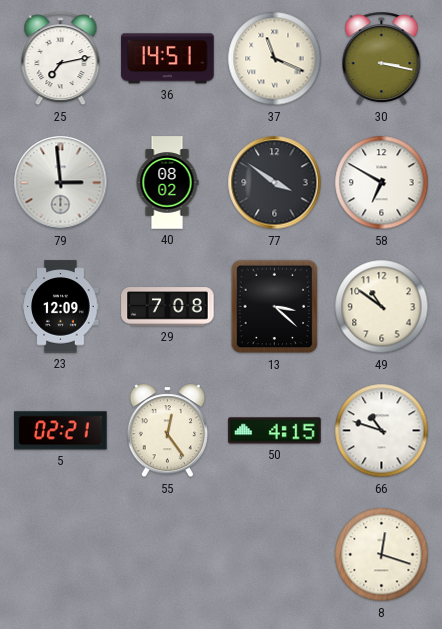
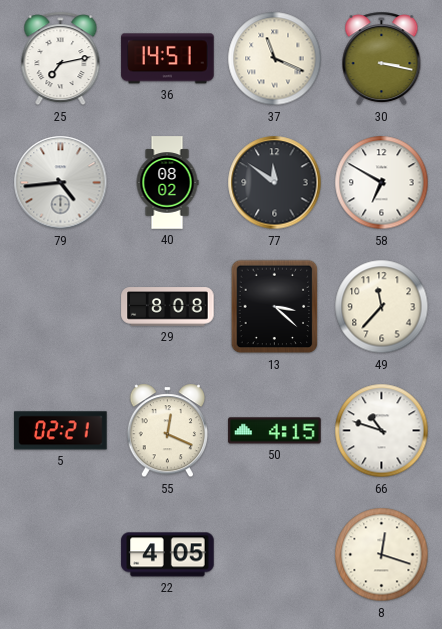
79: 2:59 -> 4:44 (61, 183)
77: 3:51 -> 11:51 (275, 183)
23: 12:09 -> none (61, 307)
29: 7:08 -> 8:08 (168, 307)
49: 10:51 -> 11:37 (382, 307)
55: 12:24 -> 12:19 (167, 431)
22: none -> 4:05 (168, 555)
